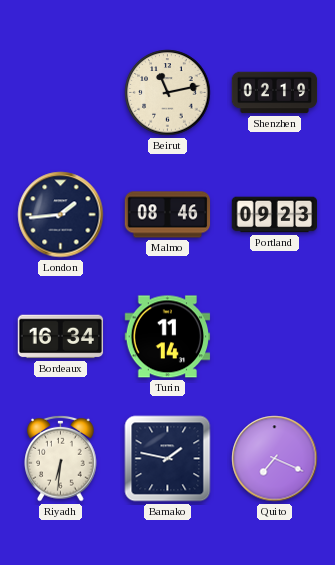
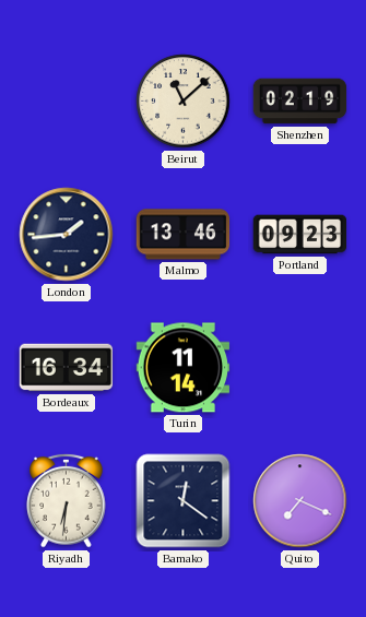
Beirut: 11:13 -> 11:08 (184, 102)
Malmo: 08:46 -> 13:46 (184, 235)
Bamako: 1:47 -> 12:21 (184, 501)
